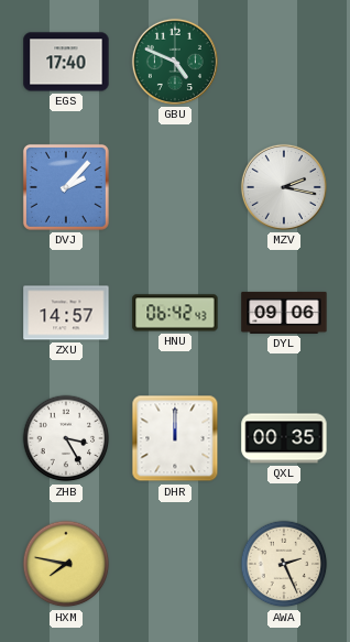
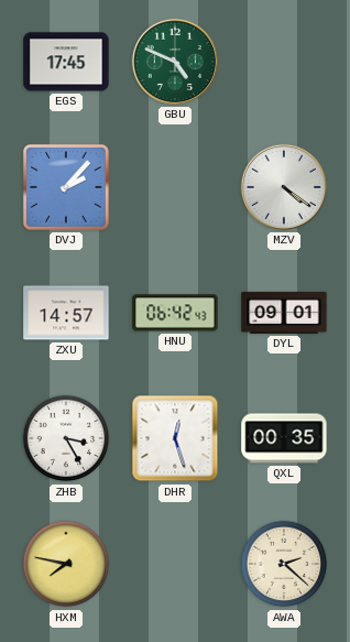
EGS: 17:40 -> 17:45 (66, 62)
MZV: 2:17 -> 4:21 (284, 187)
DYL: 09:06 -> 09:01 (284, 313)
DHR: 12:00 -> 12:27 (175, 438)
AWA: 2:26 -> 2:22 (284, 564)
